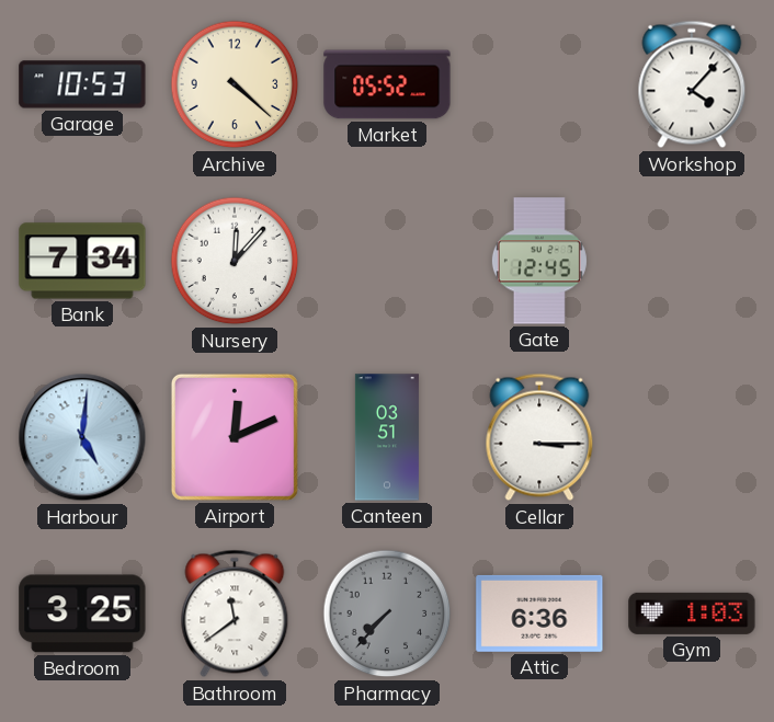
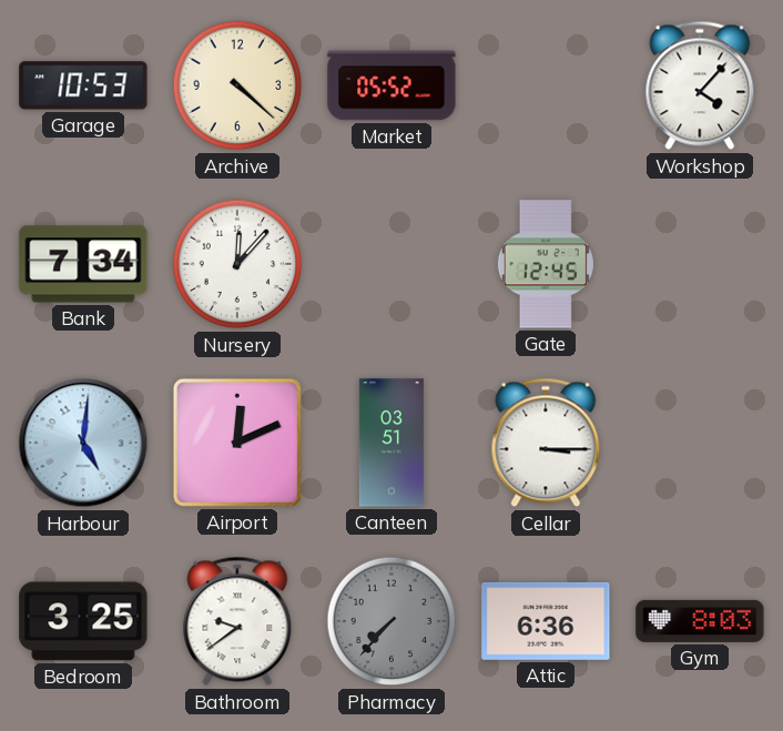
Bathroom: 11:39 -> 9:39 (237, 621)
Gym: 1:03 -> 8:03 (700, 621)
